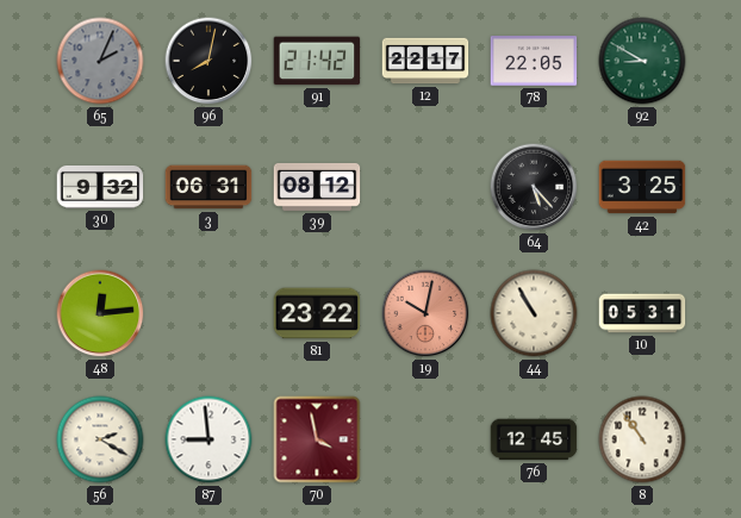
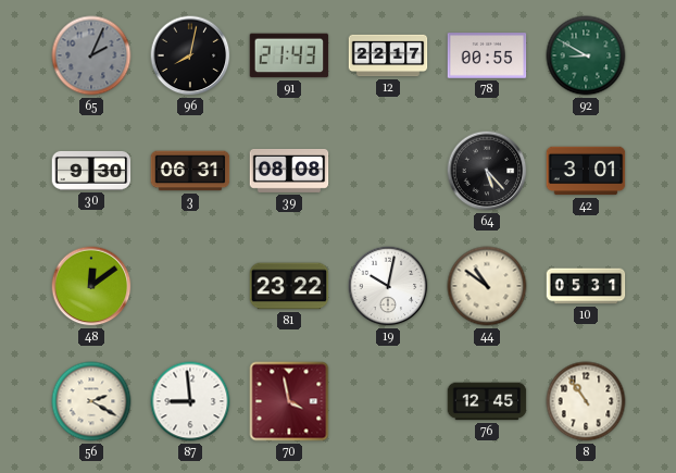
91: 21:42 -> 21:43 (289, 55)
78: 22:05 -> 00:55 (487, 55)
30: 9:32 -> 9:30 (91, 171)
39: 08:12 -> 08:08 (289, 171)
42: 3:25 -> 3:01 (586, 171)
48: 12:14 -> 12:09 (91, 286)
19 dial: salmon -> white (388, 286)
44: 10:55 -> 10:51 (487, 286)
